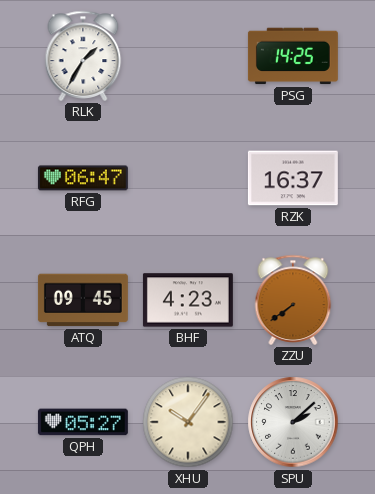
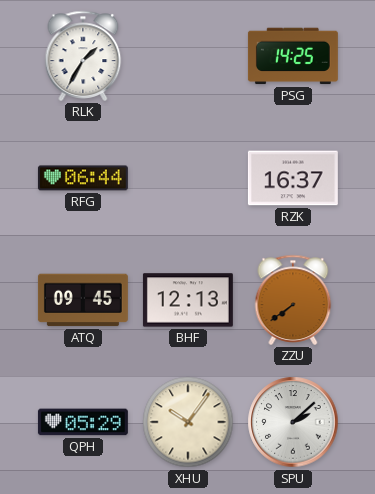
RFG: 06:47 -> 06:44 (83, 178)
BHF: 4:23 -> 12:13 (188, 300)
QPH: 05:27 -> 05:29 (83, 422)
